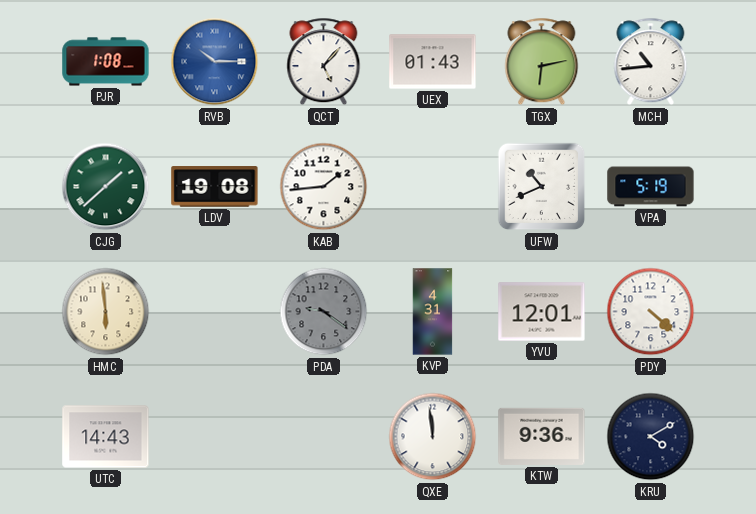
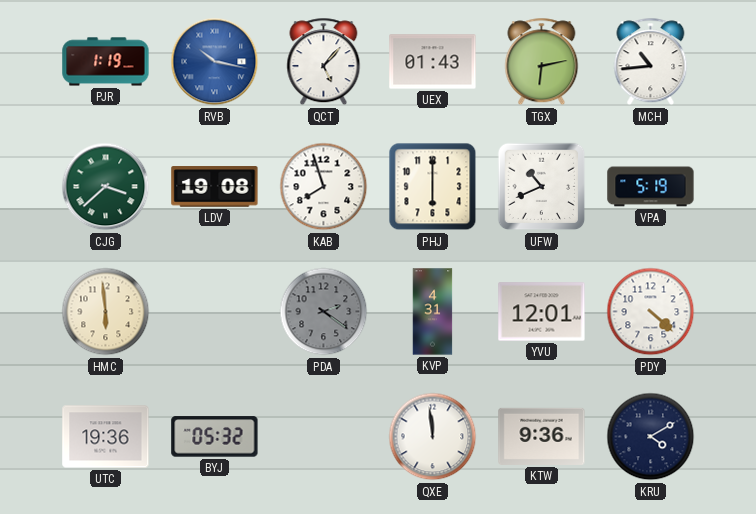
PJR: 1:08 -> 1:19 (106, 62)
RVB: 10:15 -> 10:17 (215, 62)
CJG: 1:38 -> 3:38 (106, 187)
KAB: 1:44 -> 7:57 (324, 187)
PHJ: none -> 6:00 (433, 187)
PDA: 9:21 -> 2:21 (324, 312)
UTC: 14:43 -> 19:36 (106, 437)
BYJ: none -> 05:32 (215, 437)
